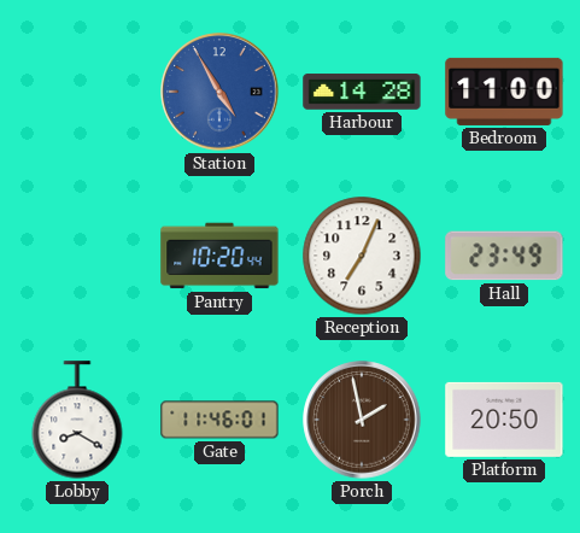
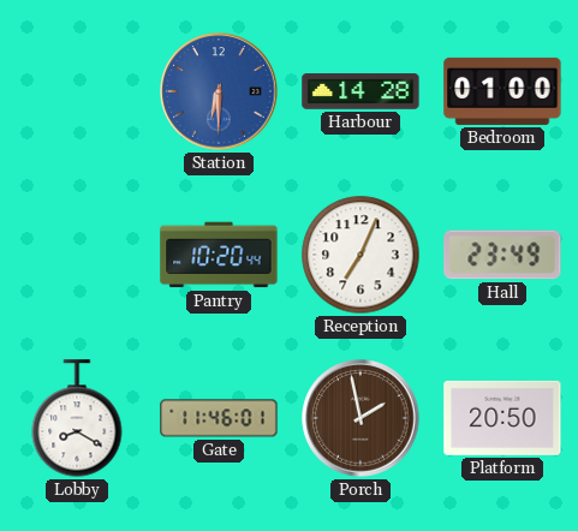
Station: 4:55 -> 6:30 (219, 91)
Bedroom: 11:00 -> 01:00 (502, 91)
